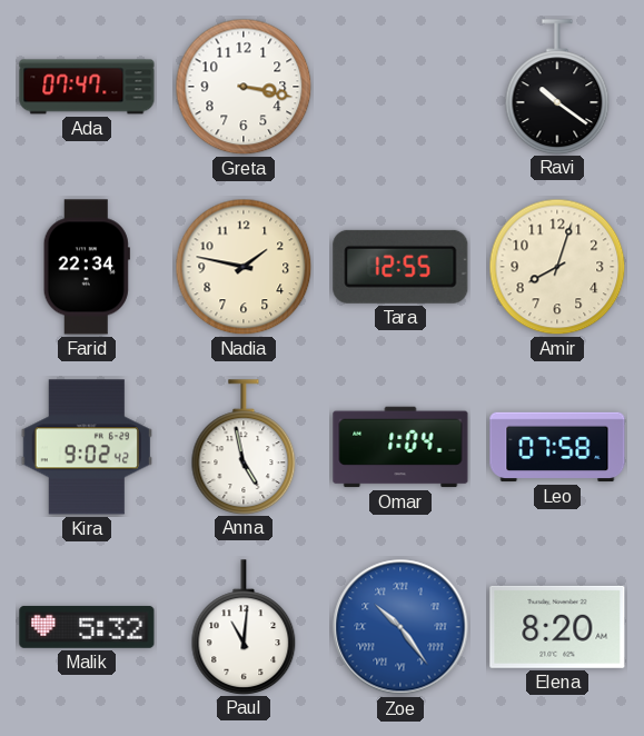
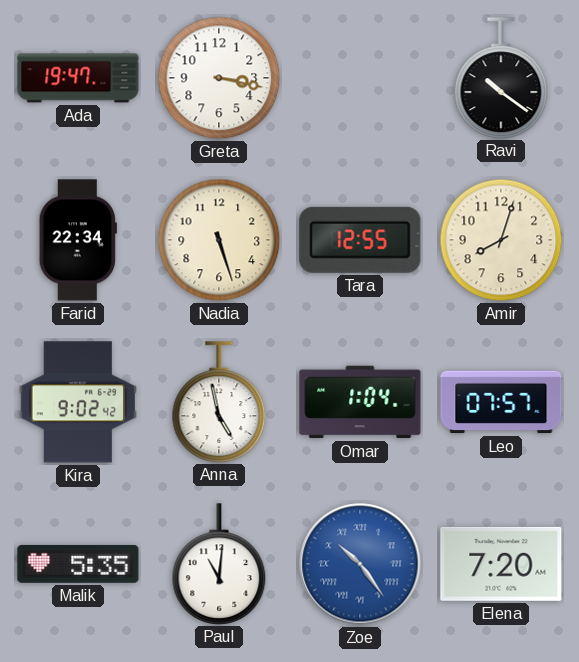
Ada: 07:47 -> 19:47 (78, 78)
Nadia: 1:47 -> 5:27 (219, 240)
Leo: 07:58 -> 07:57 (501, 402)
Malik: 5:32 -> 5:35 (78, 564)
Elena: 8:20 -> 7:20 (501, 564)
